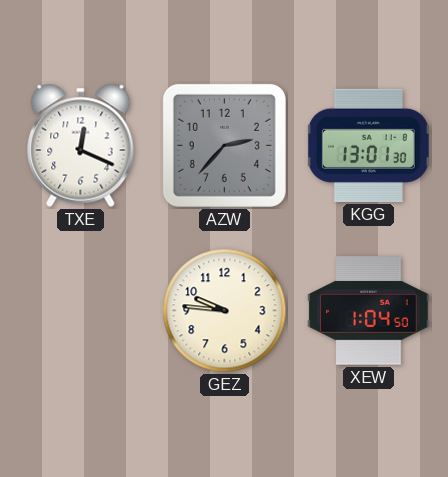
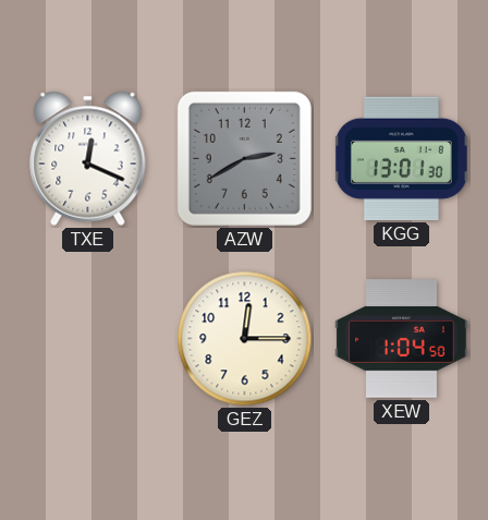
AZW: 2:37 -> 2:40 (244, 158)
GEZ: 9:46 -> 12:15 (245, 339)
